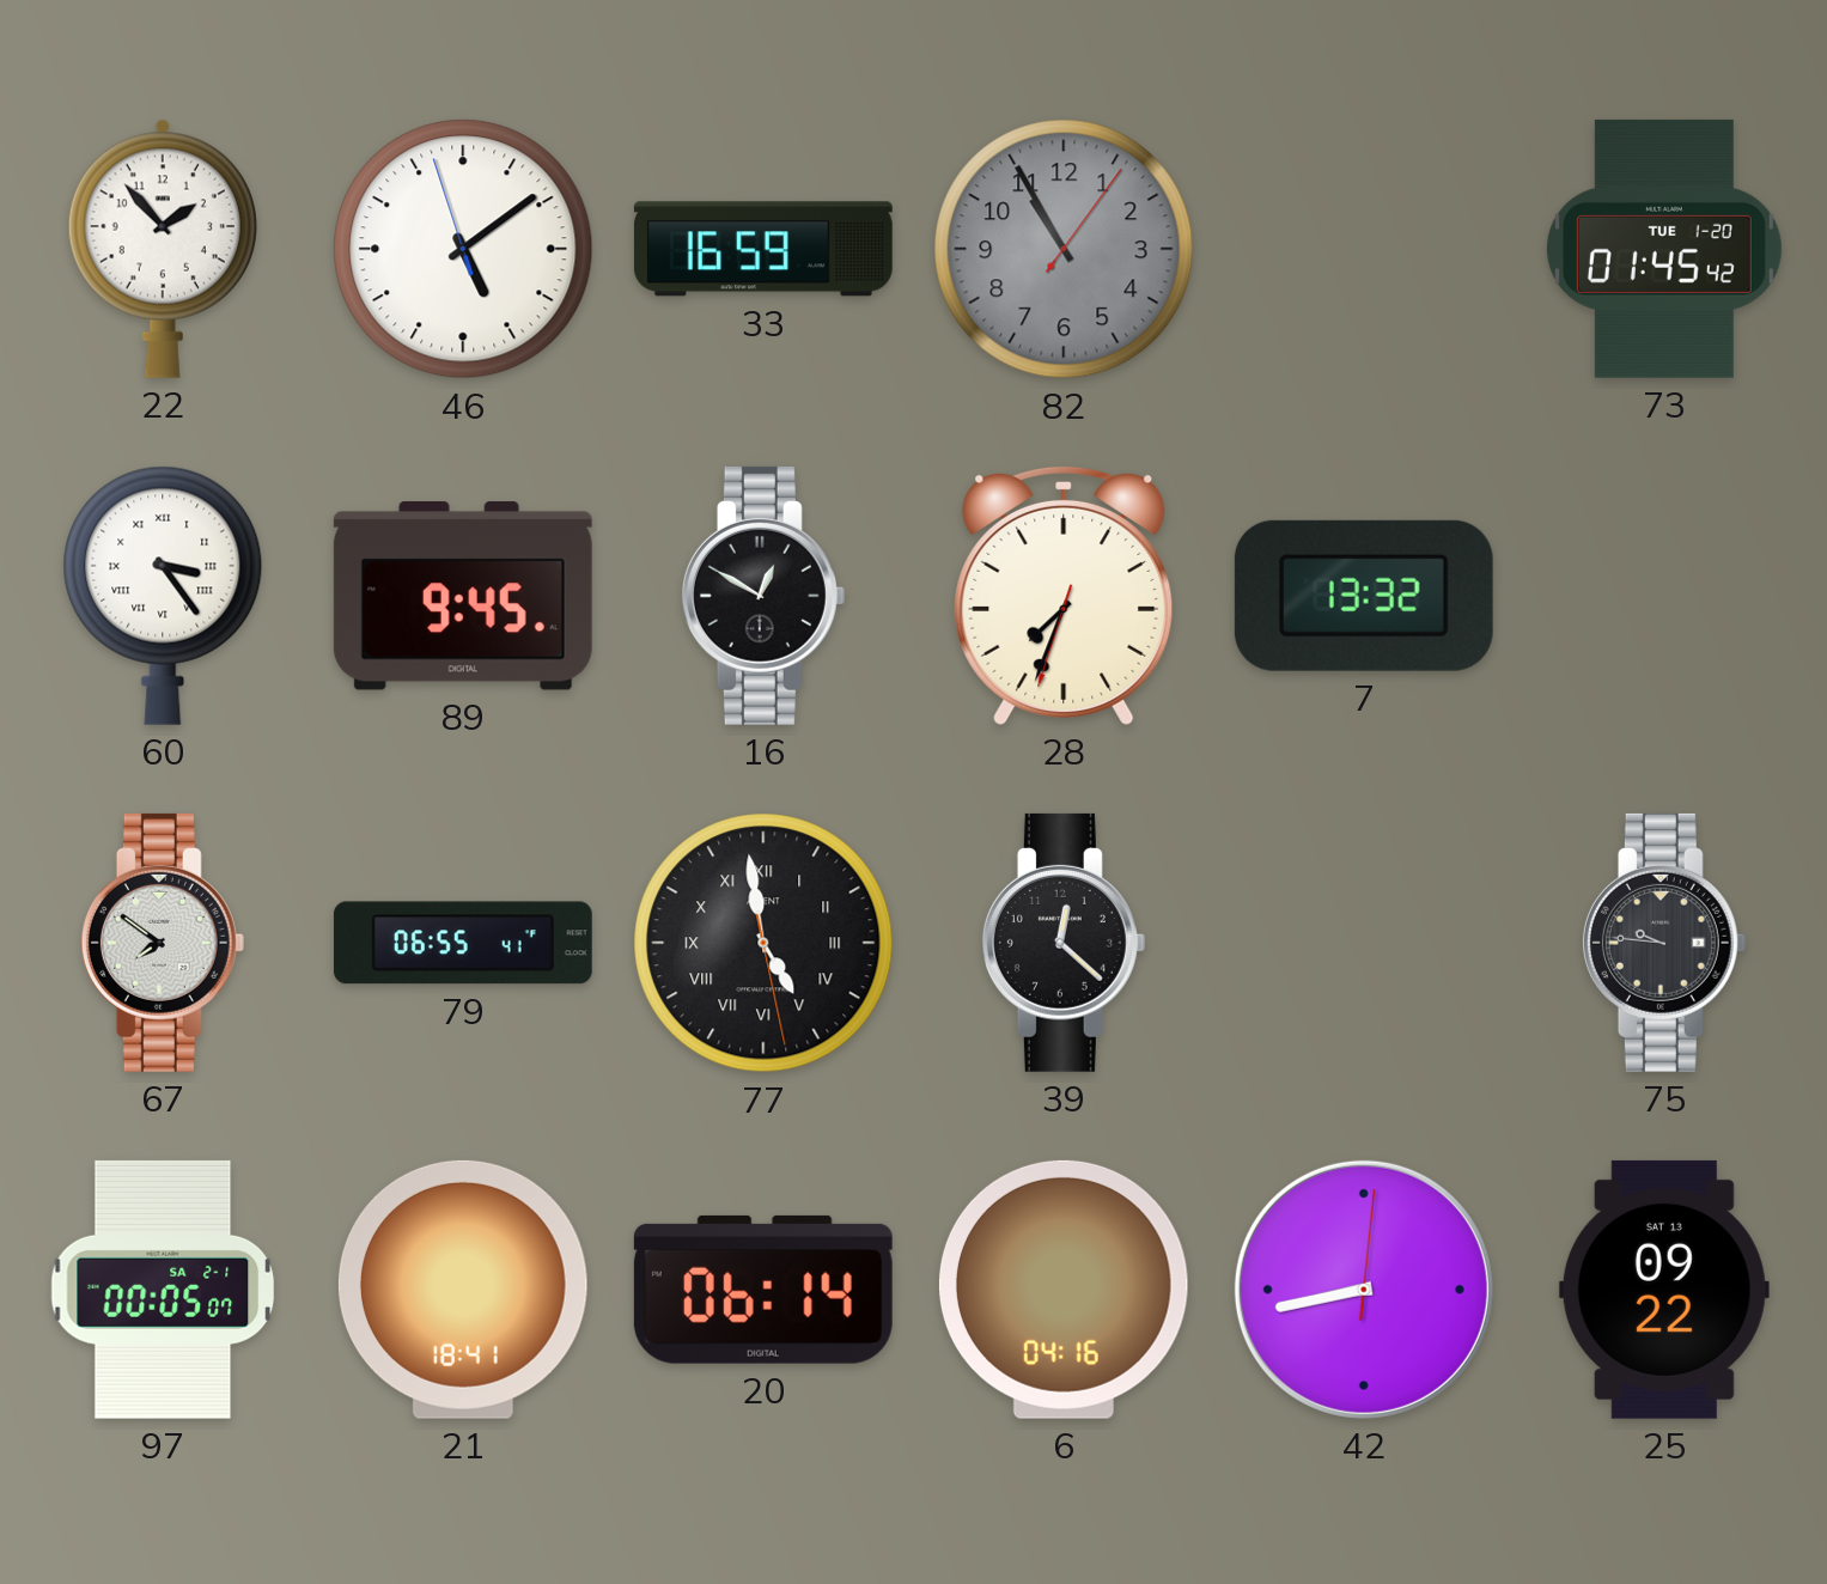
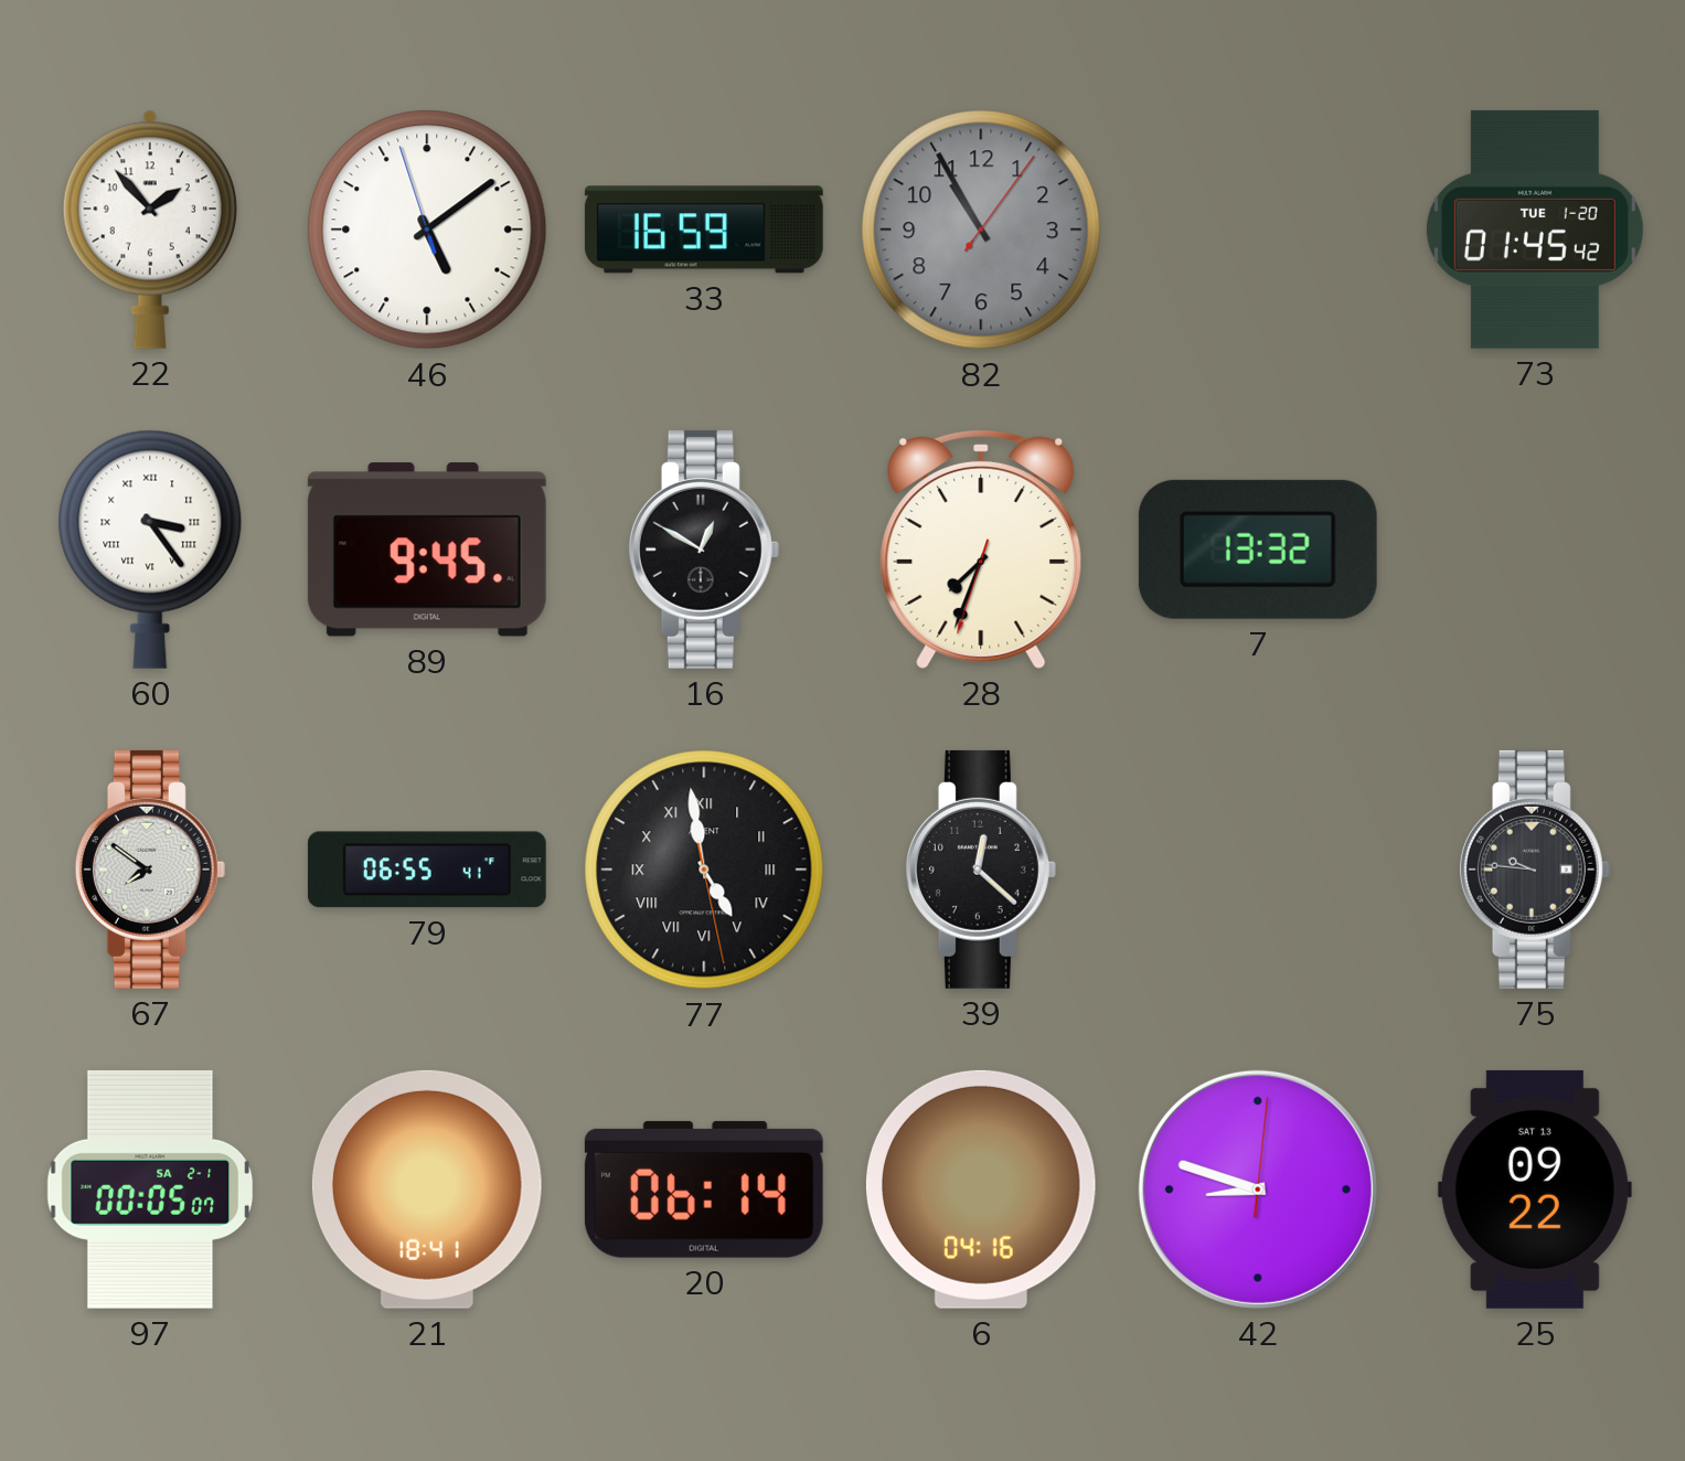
42: 8:43 -> 8:48 (1258, 1190)
